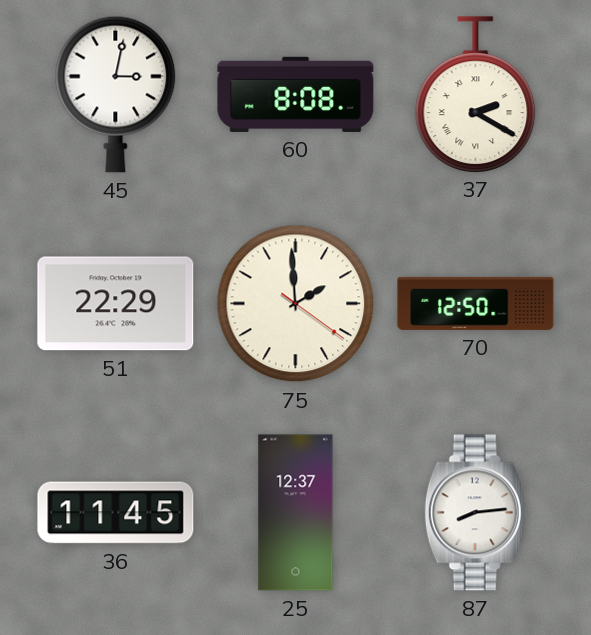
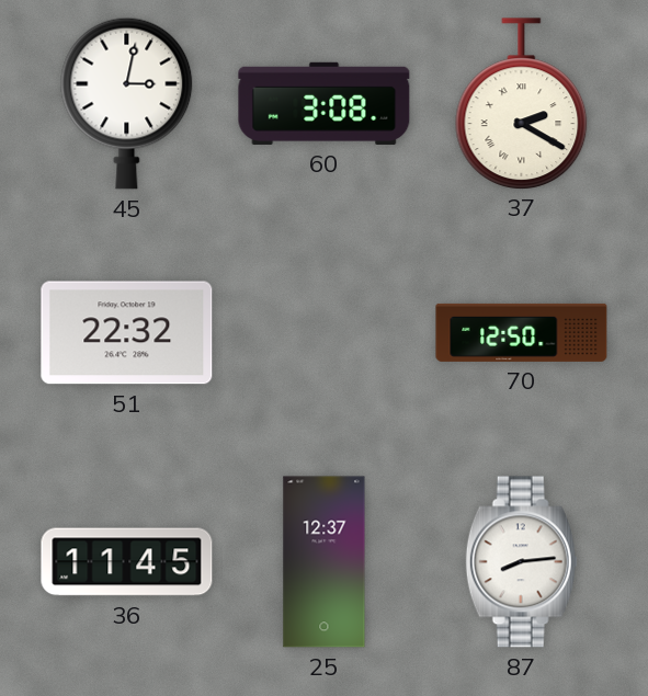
60: 8:08 -> 3:08 (325, 103)
51: 22:29 -> 22:32 (127, 333)
75: 1:59 -> none (296, 304)
